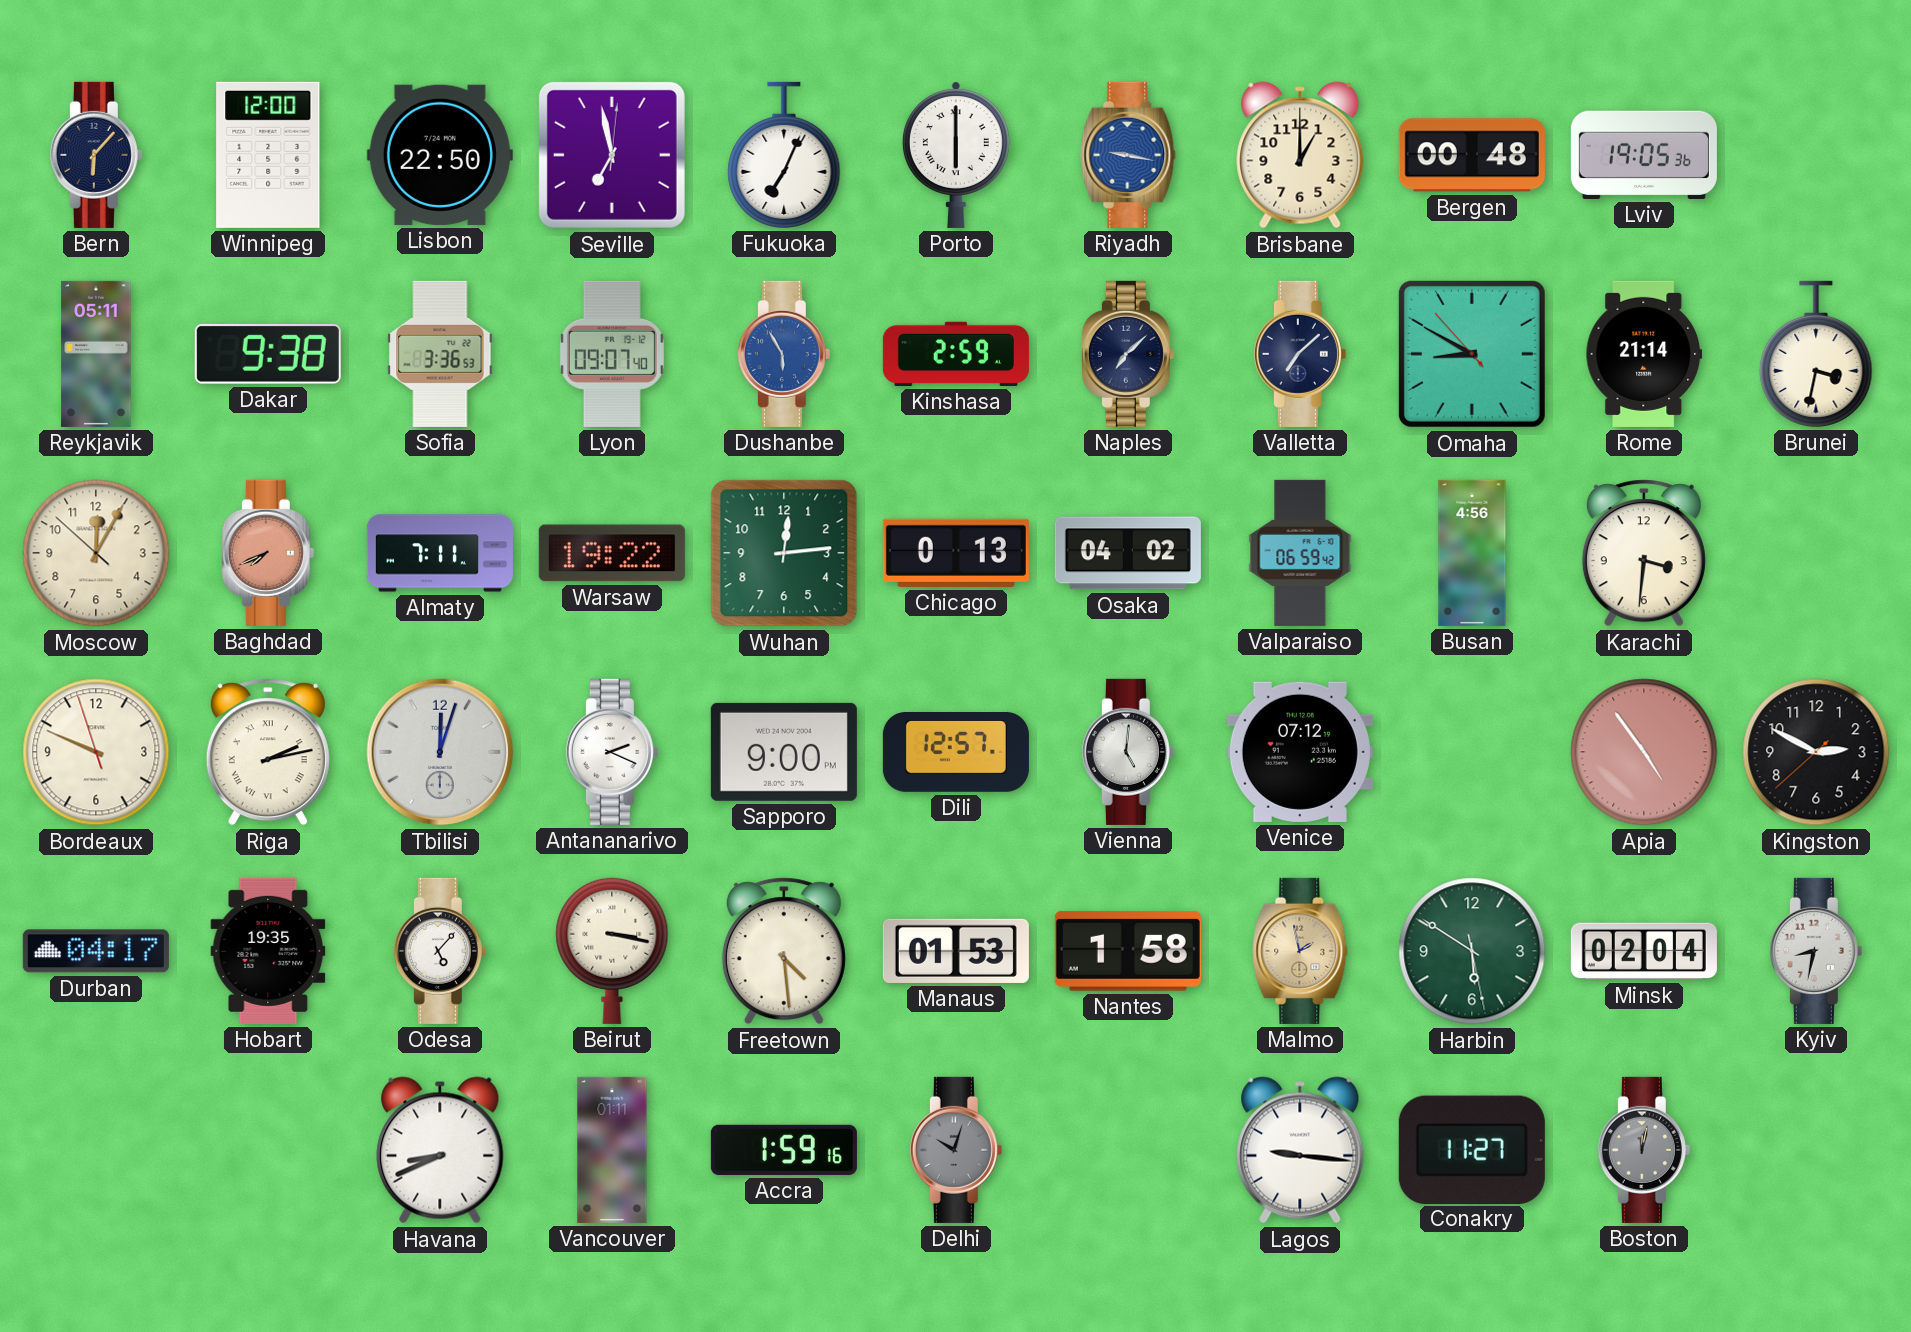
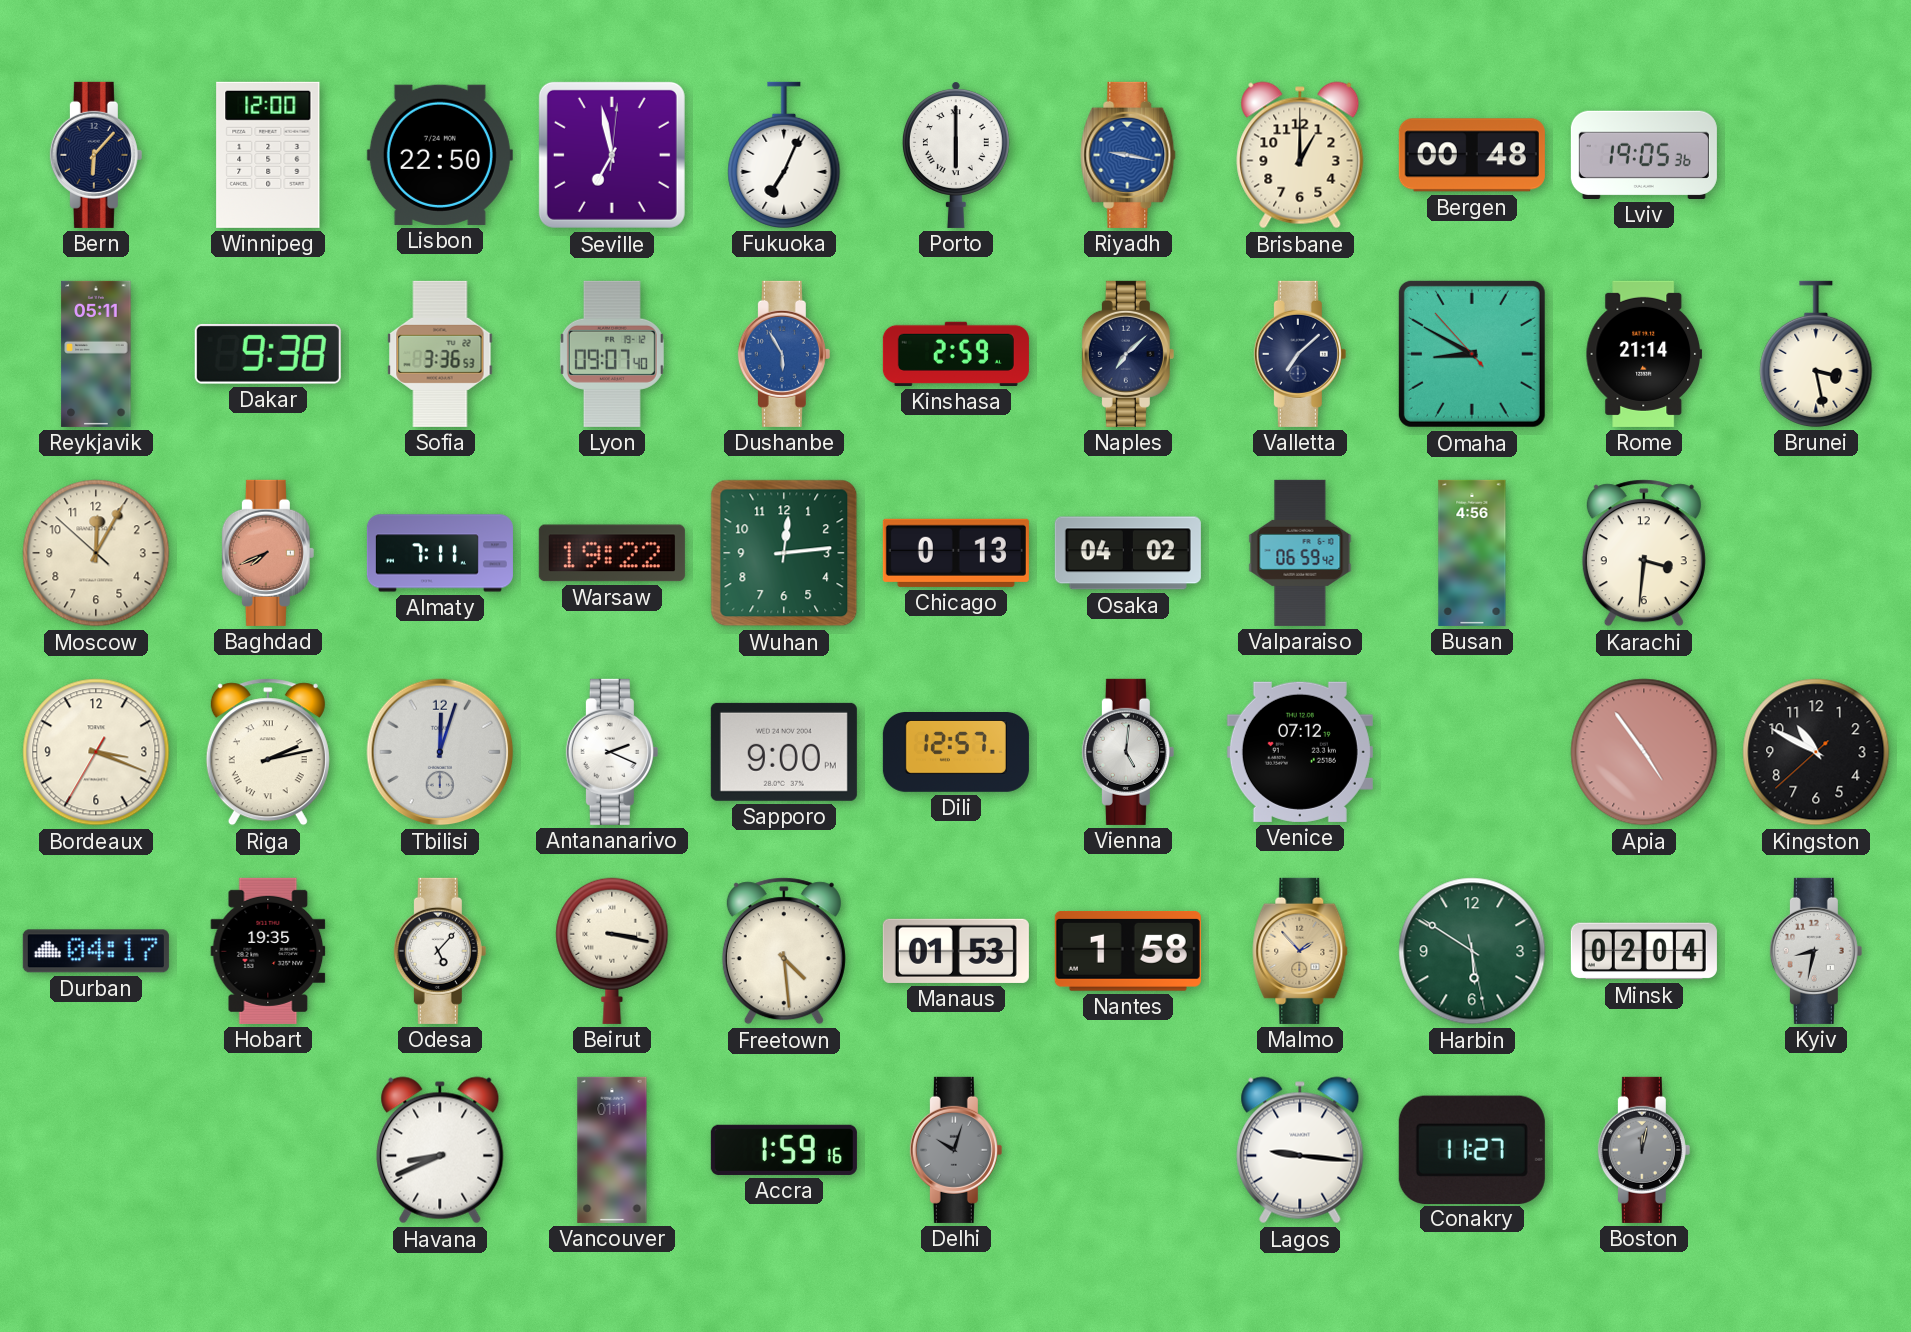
Brunei: 3:32 -> 3:28 (1816, 354)
Bordeaux: 9:48 -> 3:18 (96, 752)
Kingston: 2:49 -> 10:49 (1816, 752)
Malmo: 1:58 -> 1:53 (1300, 951)
